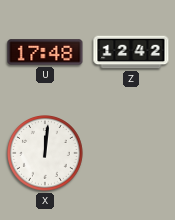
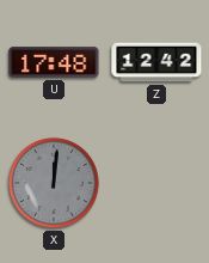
X dial: white -> grey (55, 184)
